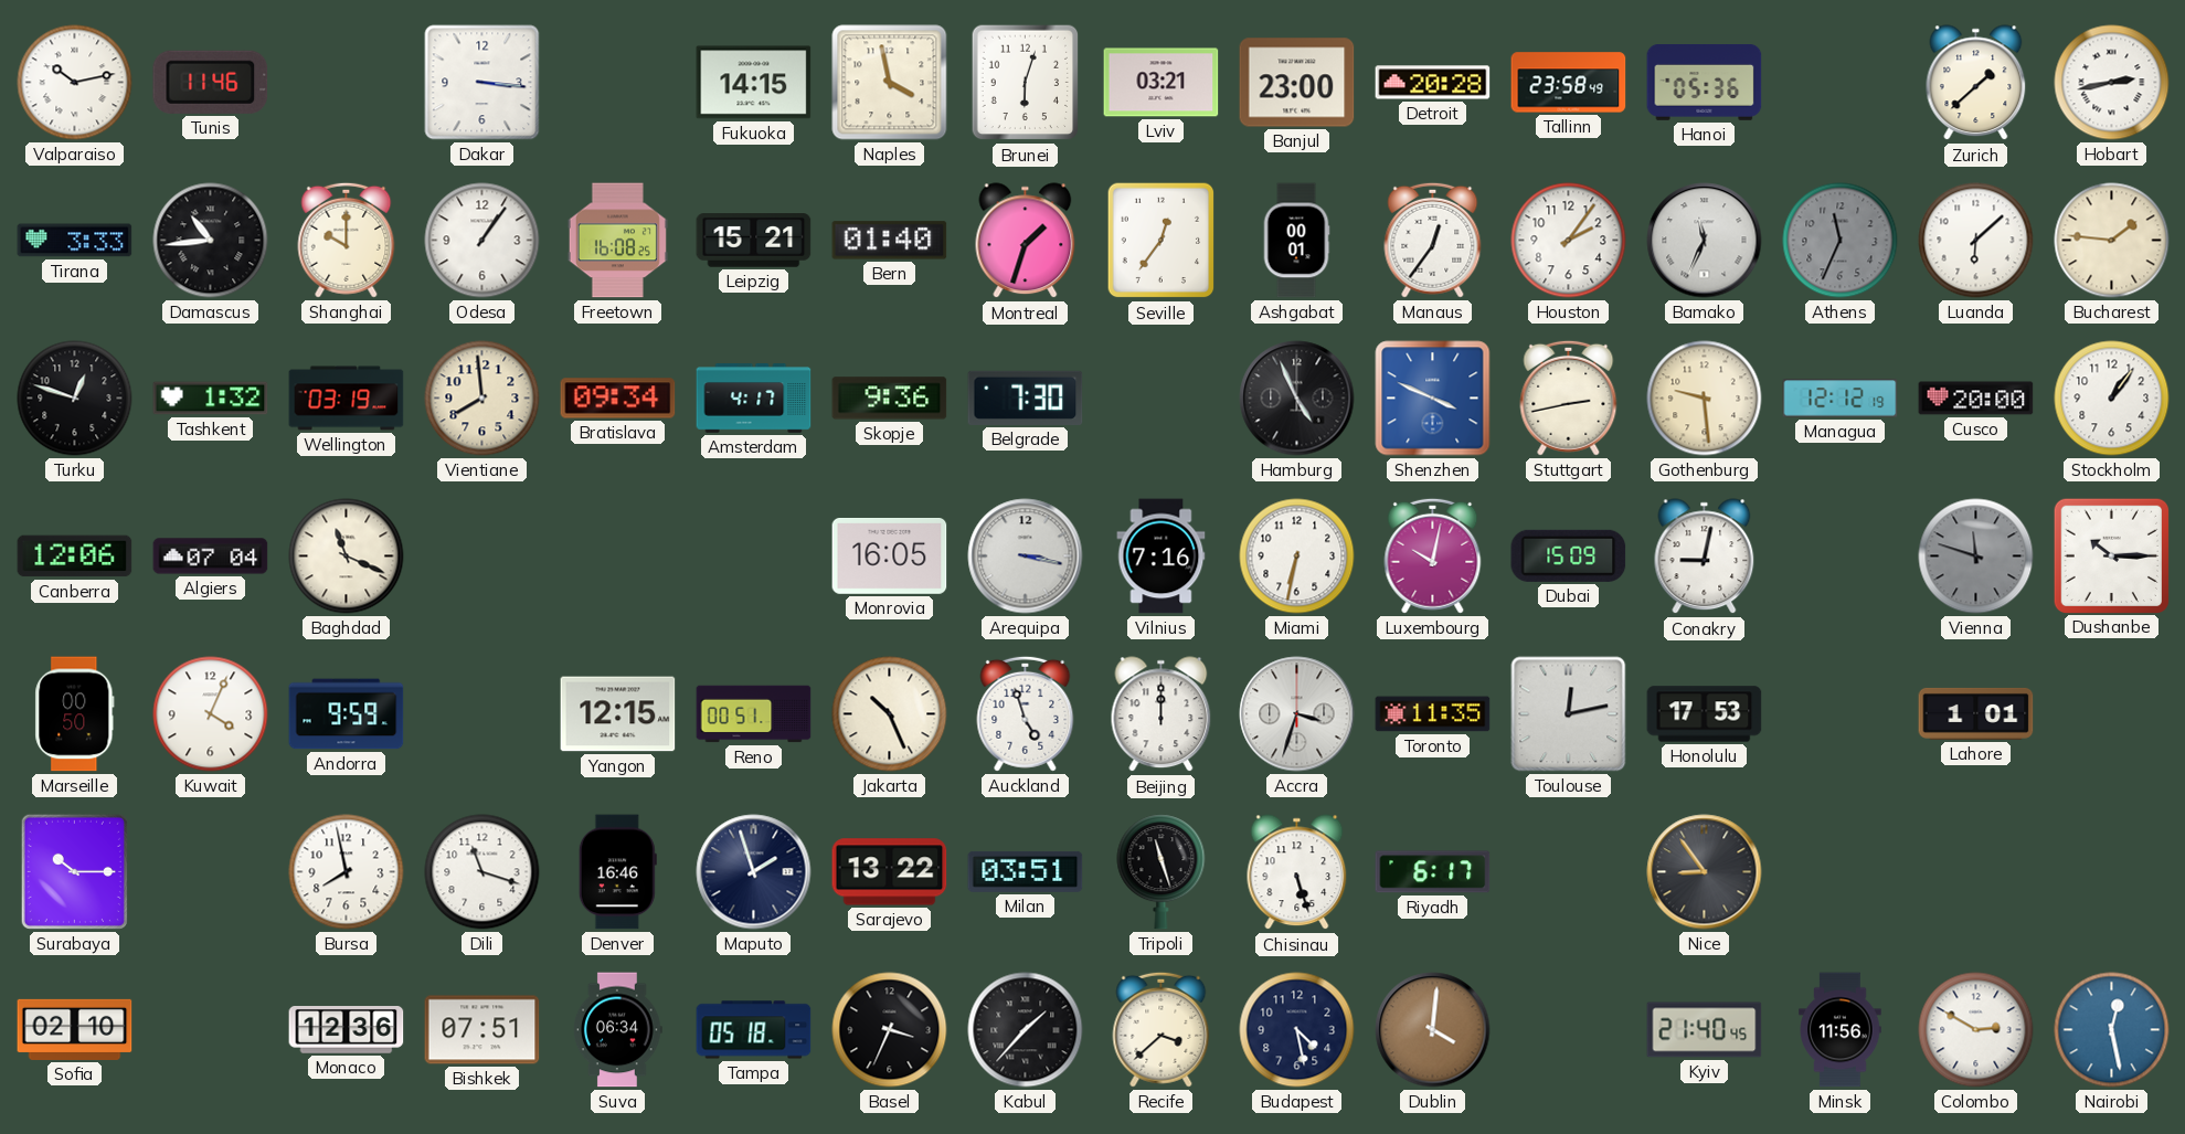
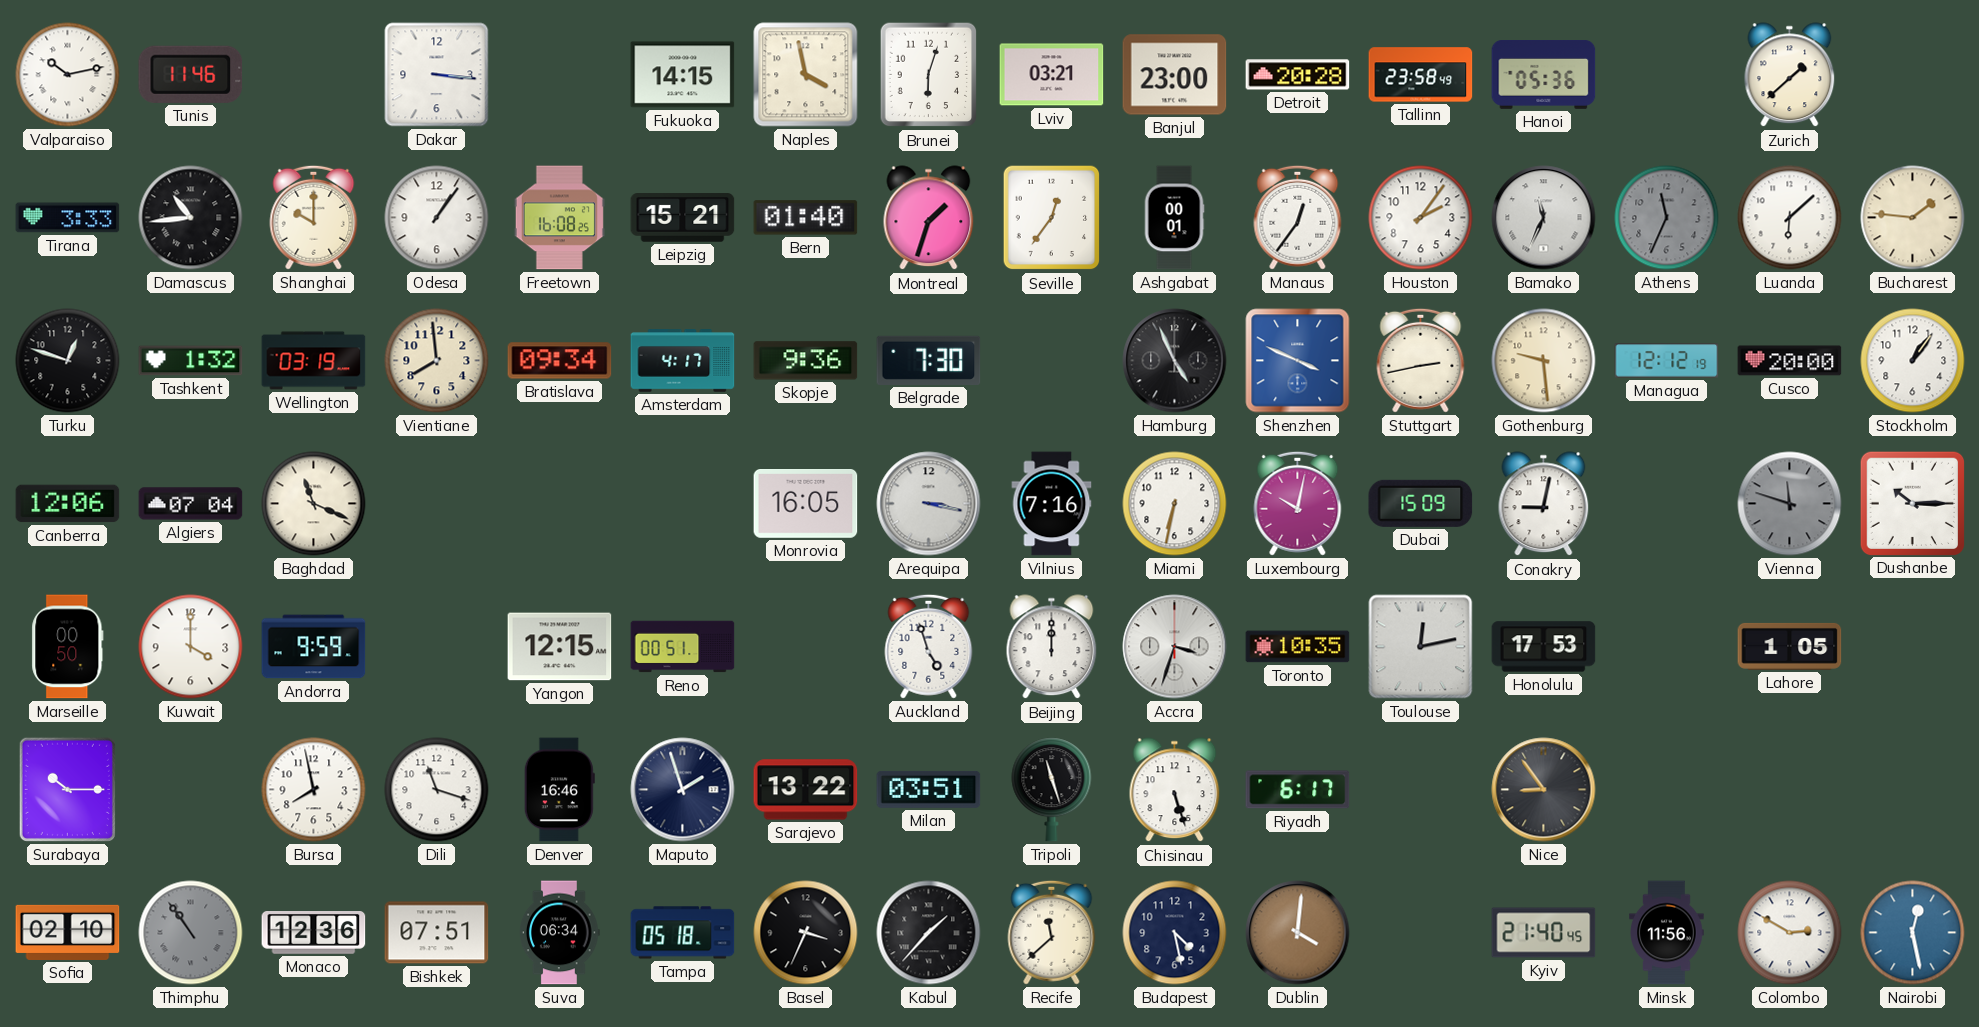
Hobart: 2:43 -> none (2112, 83)
Kuwait: 4:04 -> 4:00 (191, 647)
Jakarta: 10:26 -> none (890, 714)
Toronto: 11:35 -> 10:35 (1298, 647)
Lahore: 1:01 -> 1:05 (1790, 646)
Thimphu: none -> 10:54 (191, 933)
Recife: 3:38 -> 11:38 (1052, 932)
